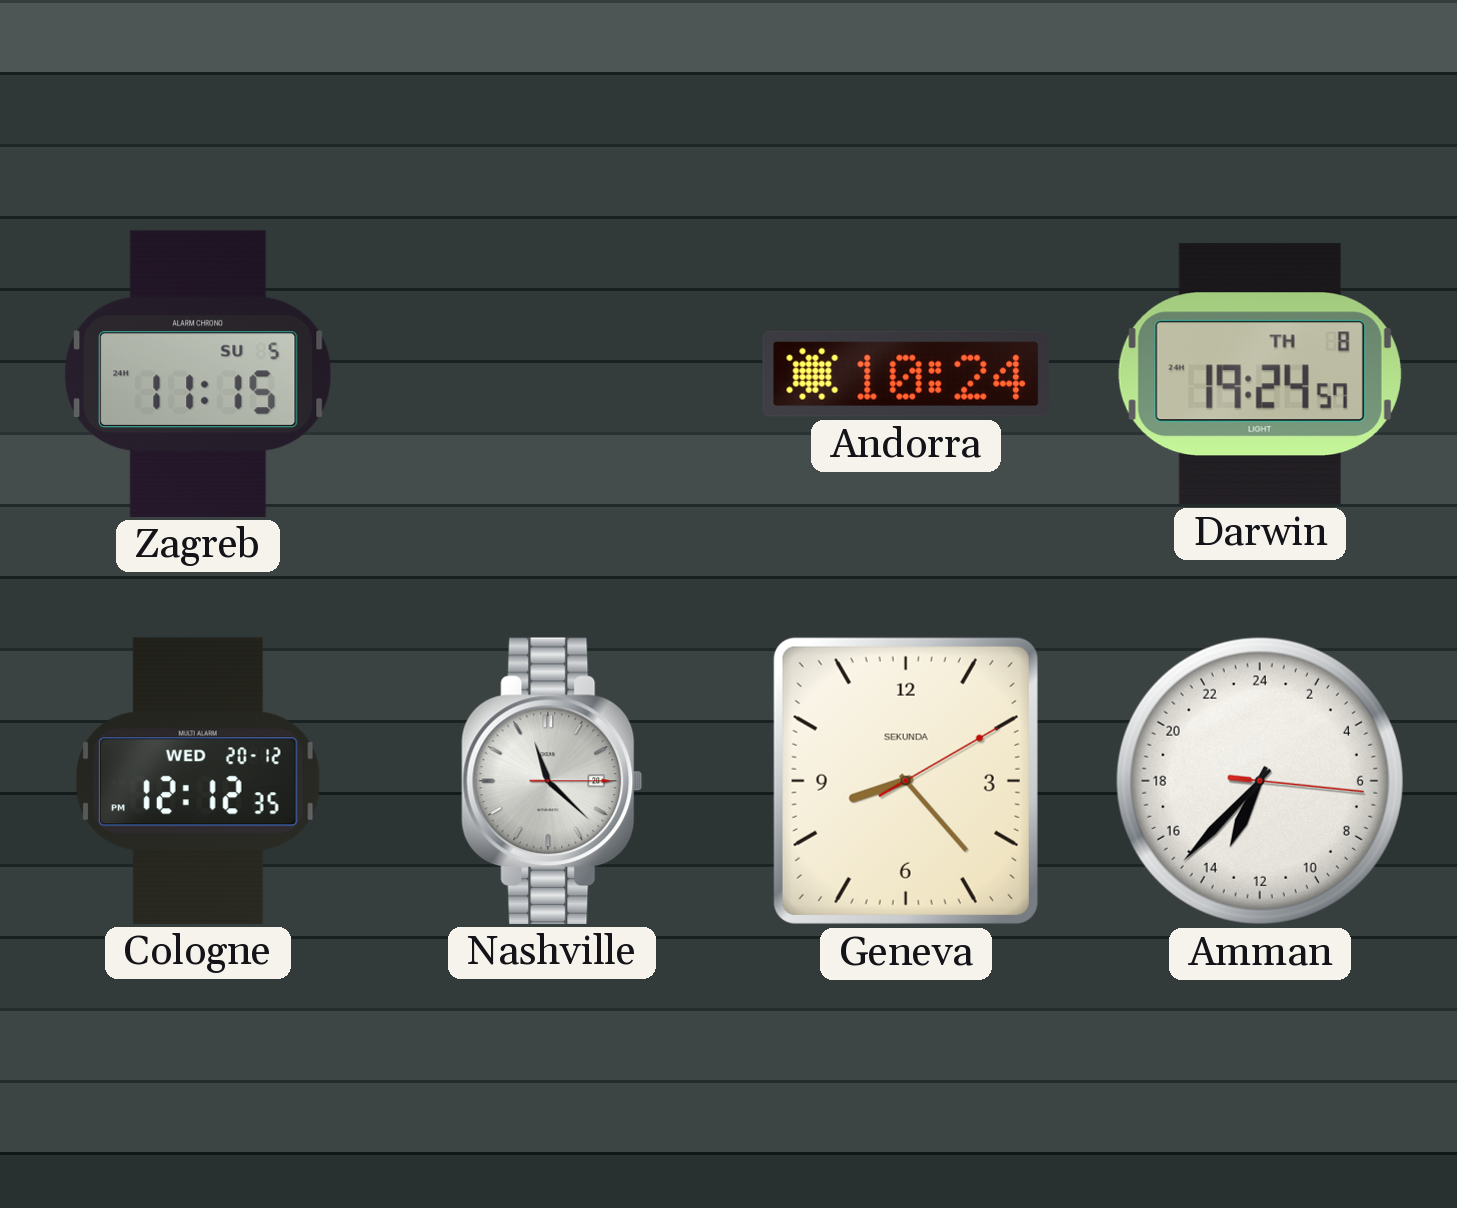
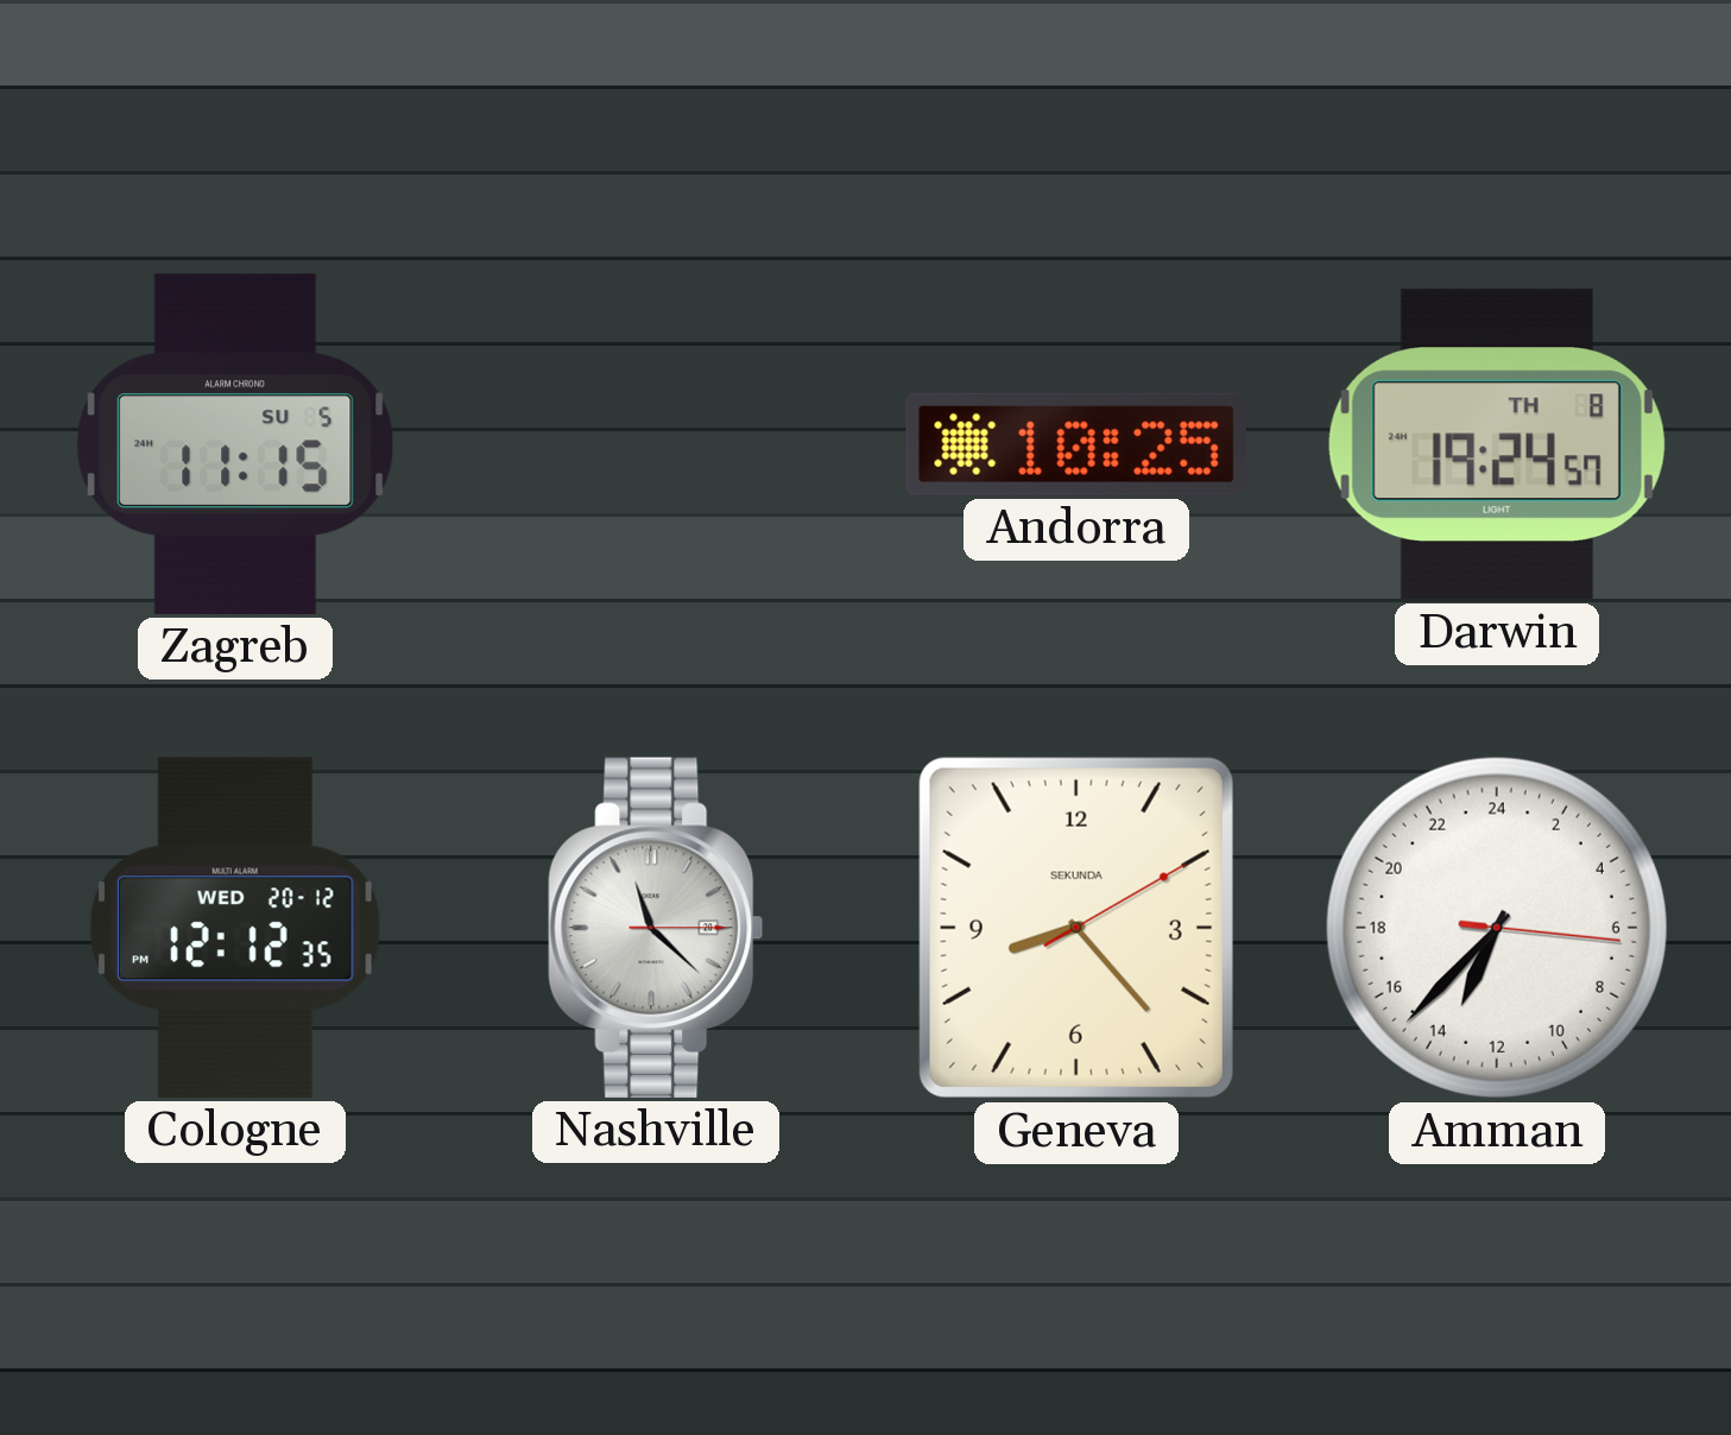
Andorra: 10:24 -> 10:25 (1076, 444)
